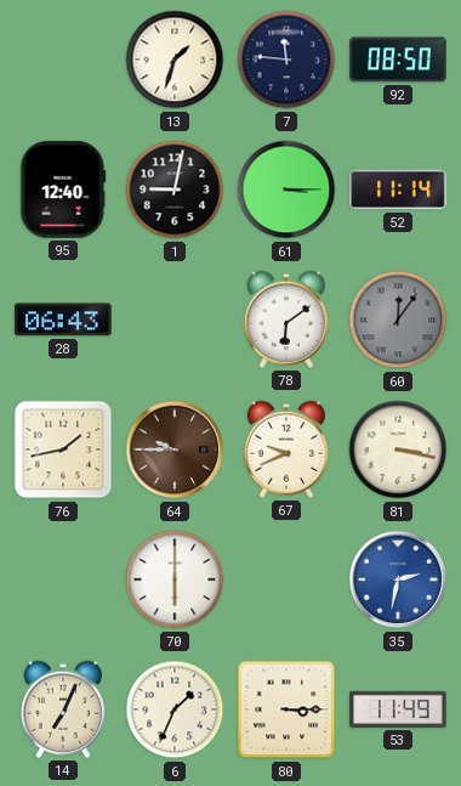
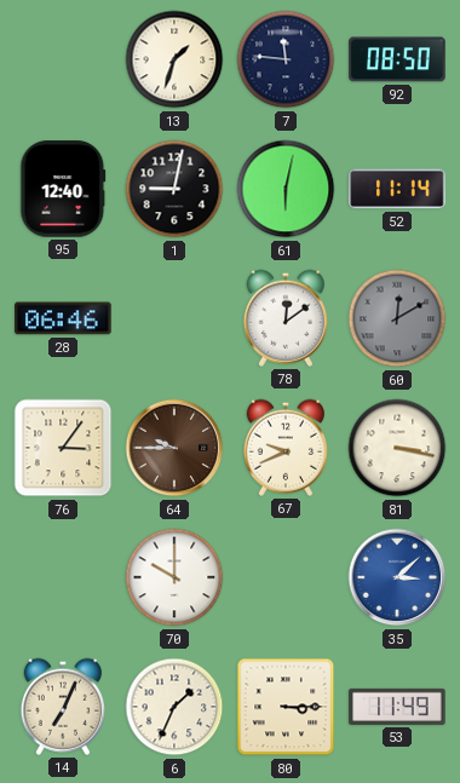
61: 3:15 -> 6:02 (286, 189)
28: 06:43 -> 06:46 (63, 318)
78: 6:09 -> 12:09 (284, 318)
60: 12:06 -> 12:10 (397, 318)
76: 1:43 -> 3:06 (63, 448)
70: 6:00 -> 10:00 (174, 577)
35: 2:32 -> 3:08 (397, 577)
